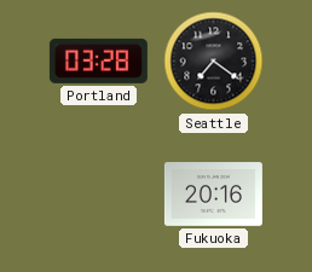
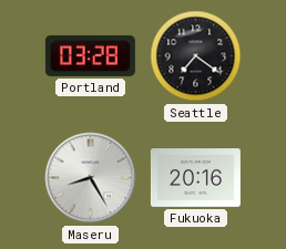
Maseru: none -> 8:25 (91, 178)
